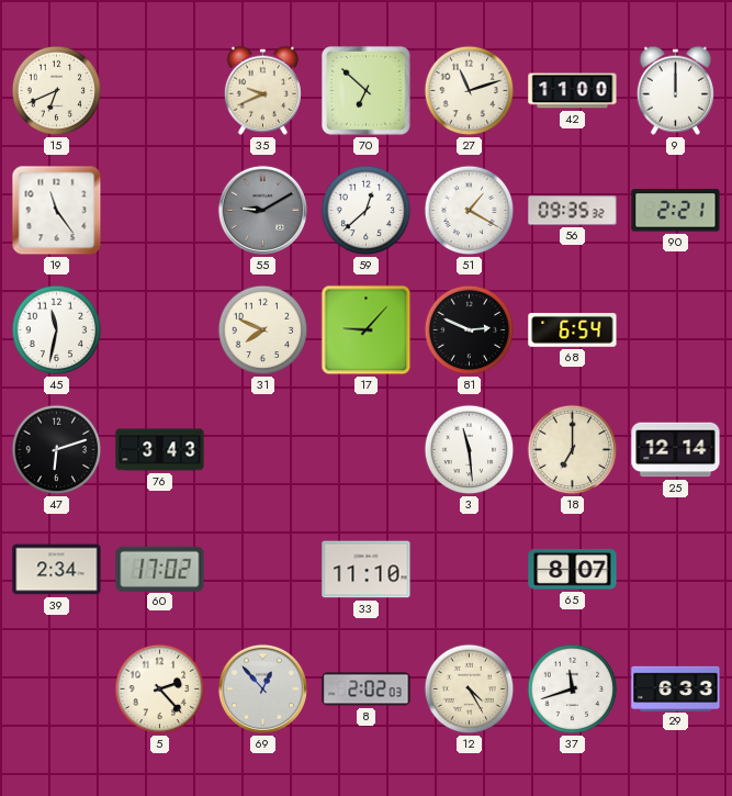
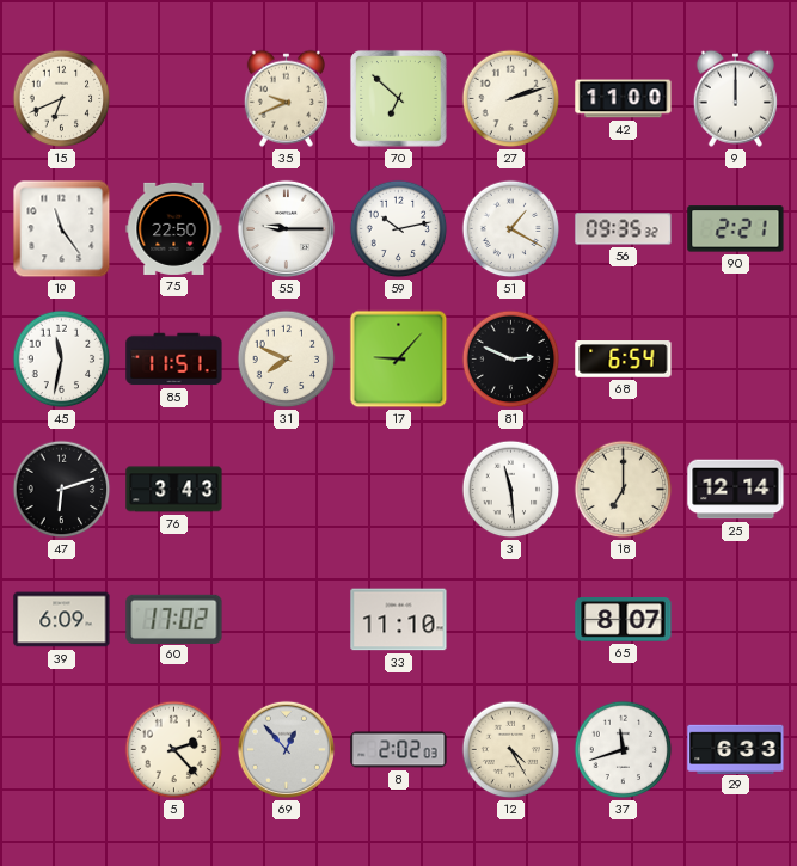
27: 11:12 -> 2:12 (511, 99)
75: none -> 22:50 (174, 228)
55: 9:10 -> 9:15 (286, 228)
55 dial: grey -> white (286, 228)
59: 12:38 -> 10:13 (399, 229)
85: none -> 11:51 (174, 360)
39: 2:34 -> 6:09 (62, 620)
